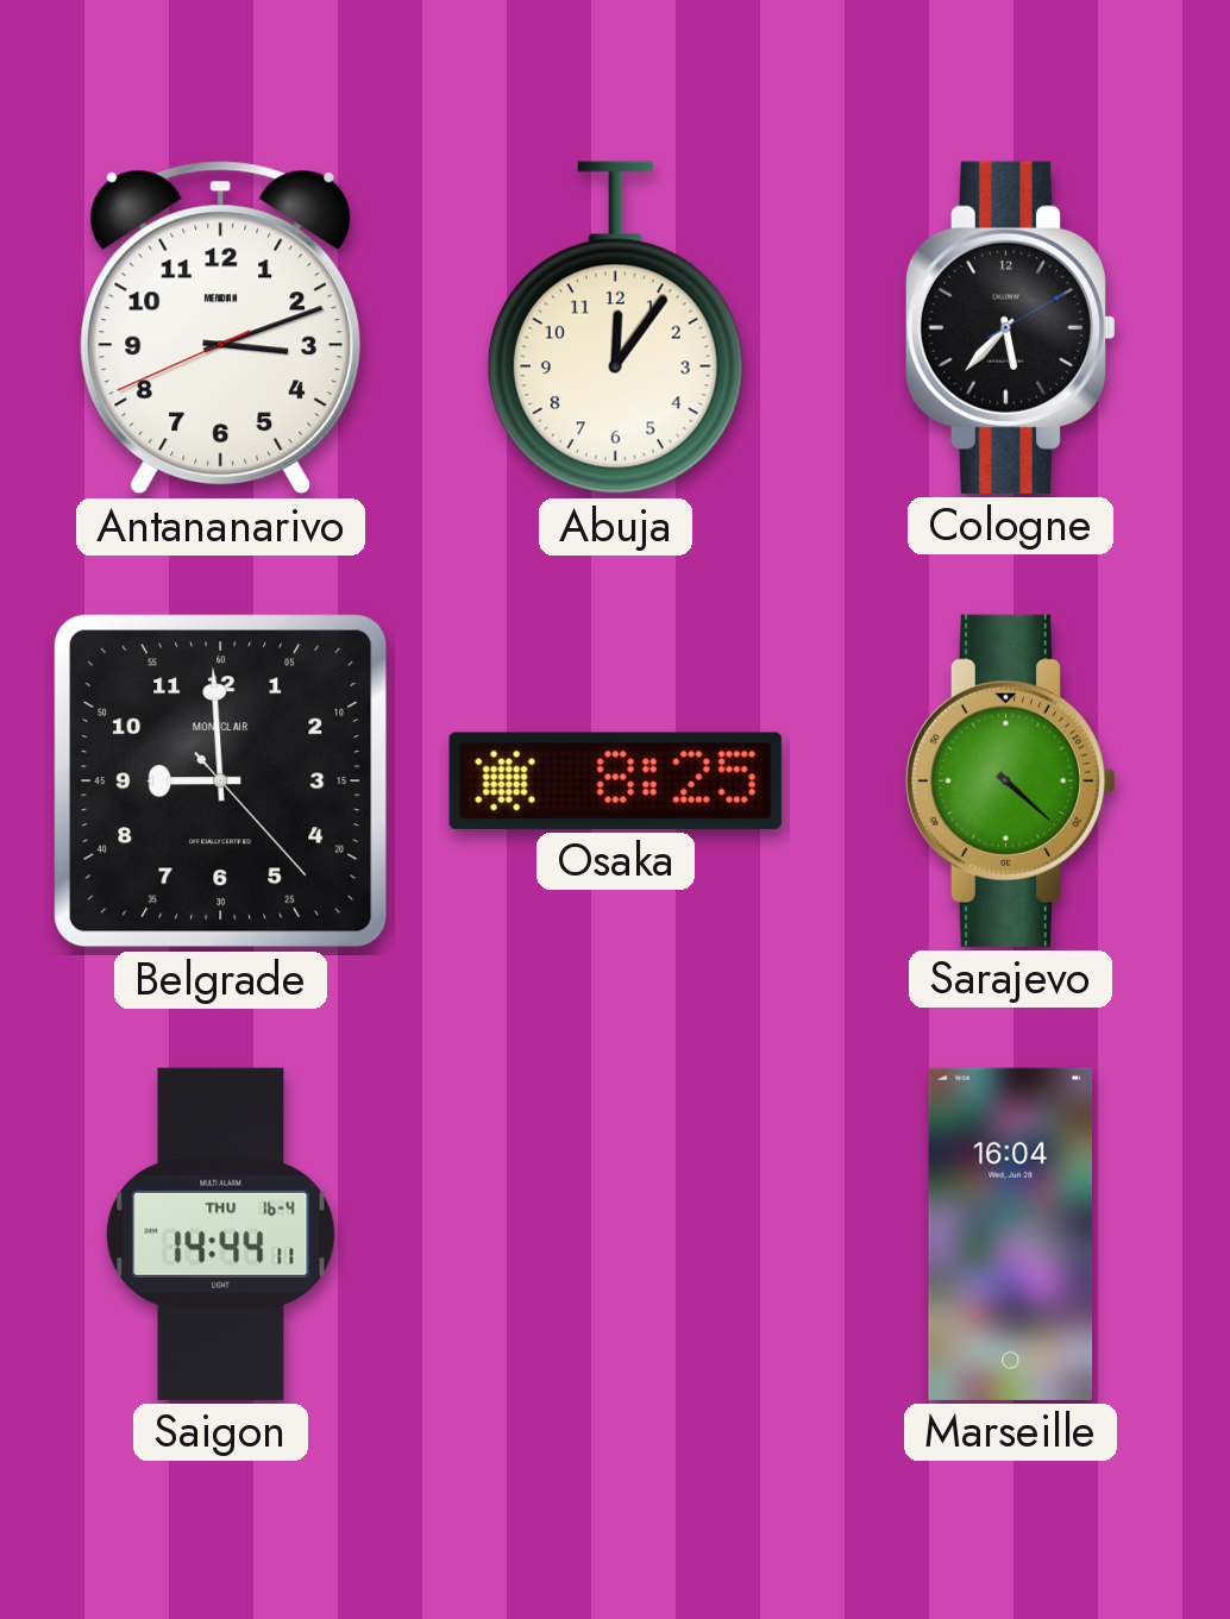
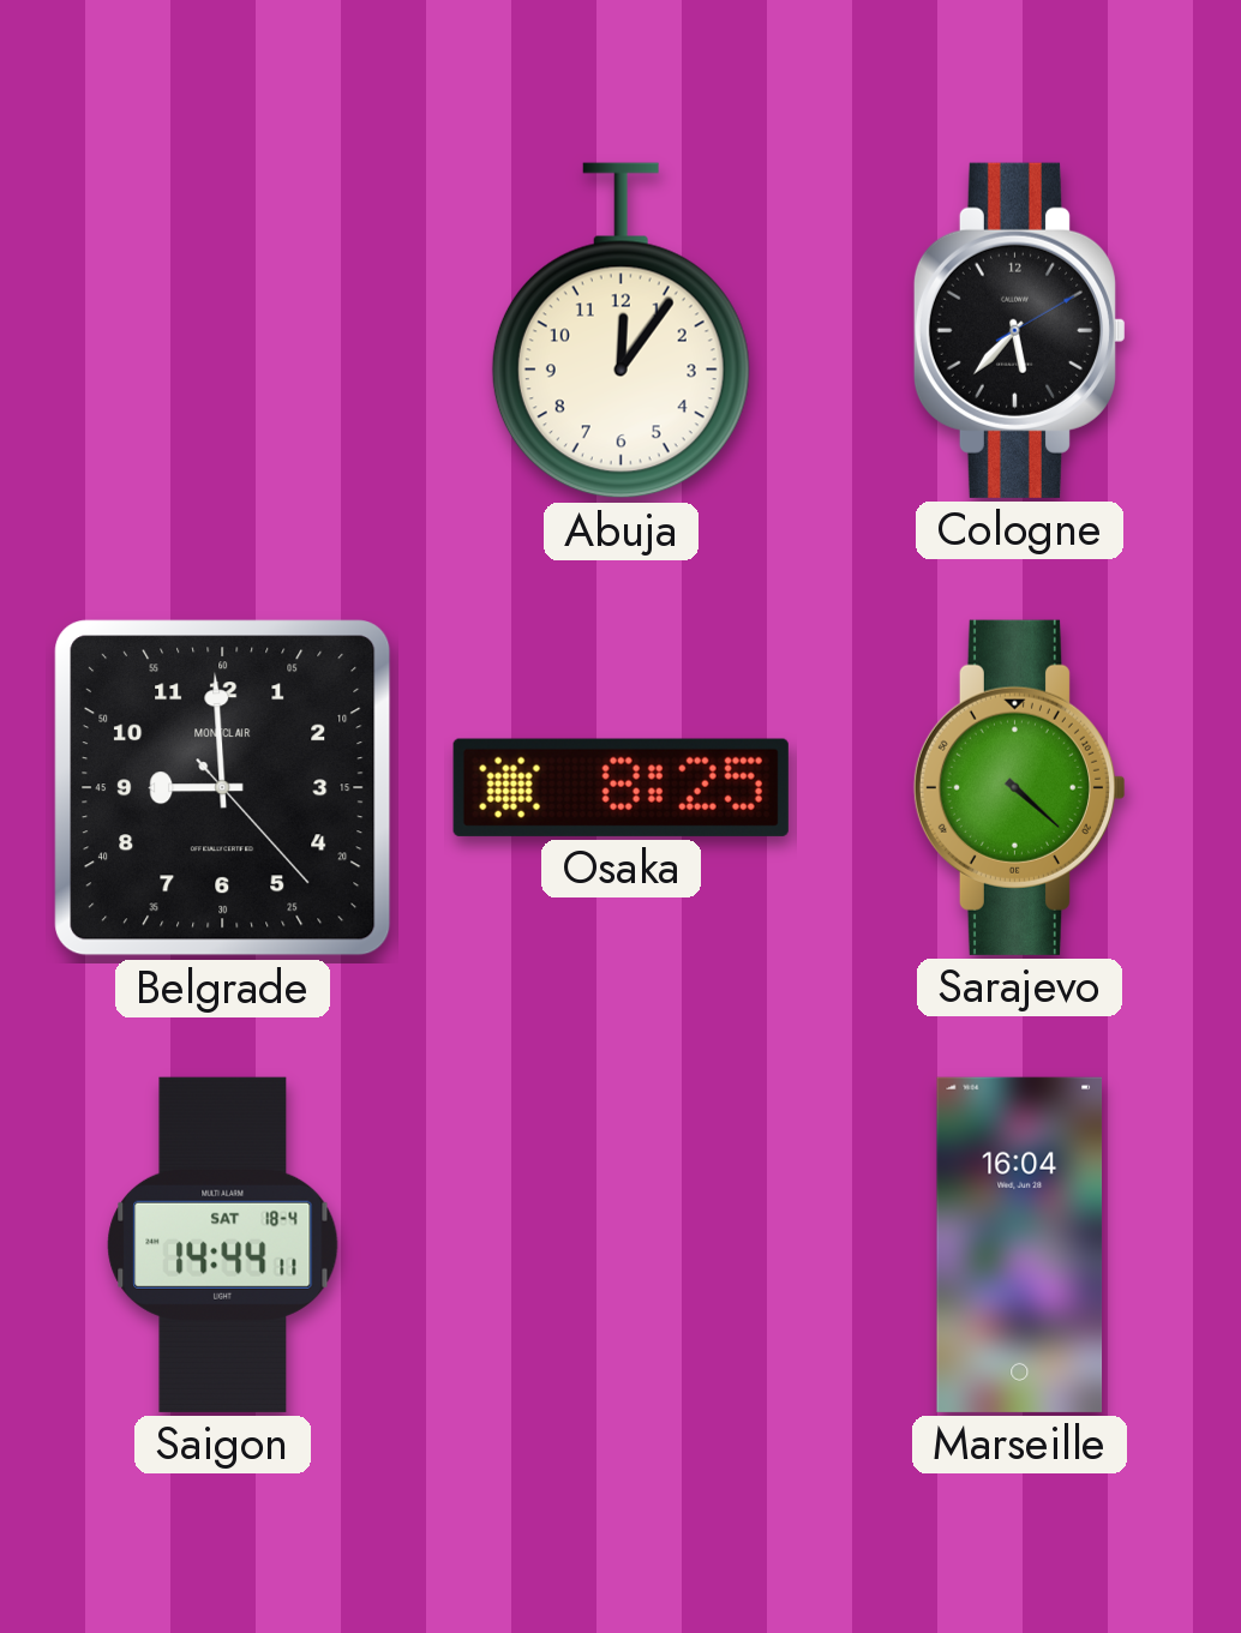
Antananarivo: 3:11 -> none (221, 328)
Saigon date: THU 16-4 -> SAT 18-4 (223, 1244)
